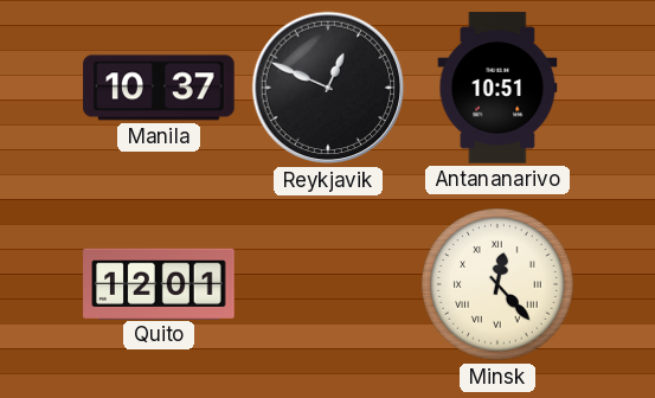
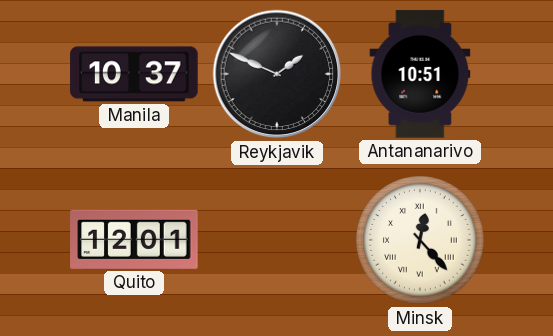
Reykjavik: 12:49 -> 1:49 (277, 74)
